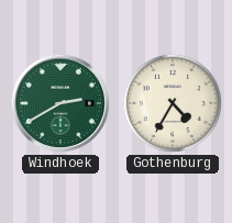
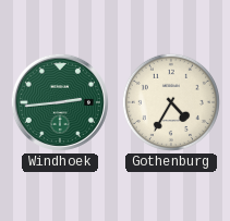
Windhoek: 2:40 -> 2:44 (60, 102)
